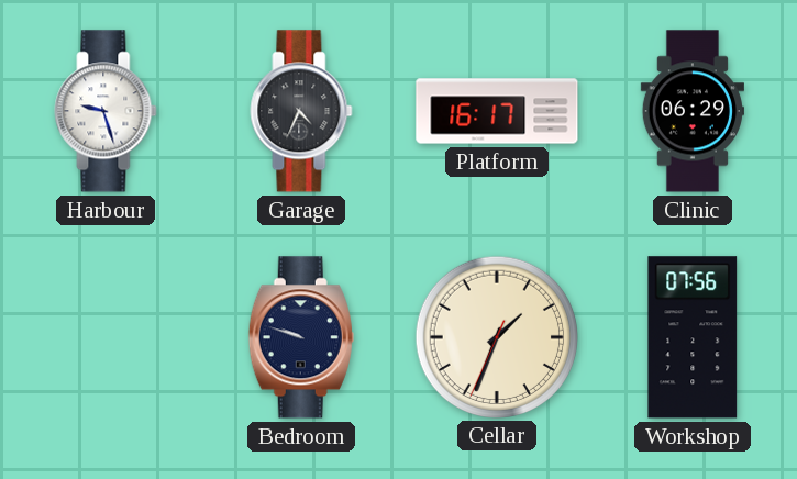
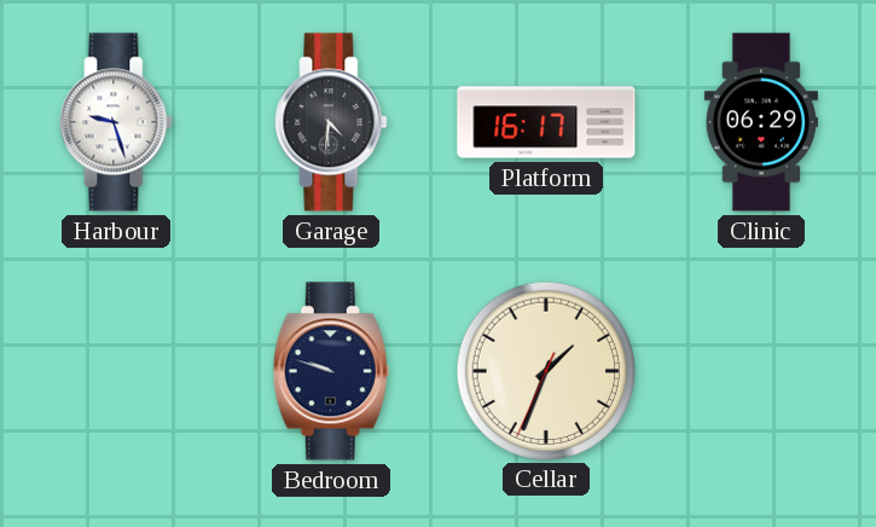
Garage: 4:34 -> 4:31 (331, 122)
Workshop: 07:56 -> none (693, 337)
